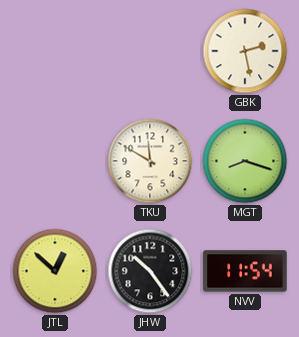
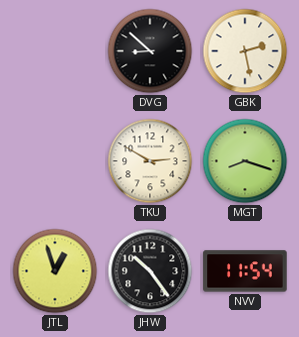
DVG: none -> 8:52 (150, 51)
TKU: 11:50 -> 2:50 (150, 161)
JTL: 12:52 -> 12:57 (55, 271)
